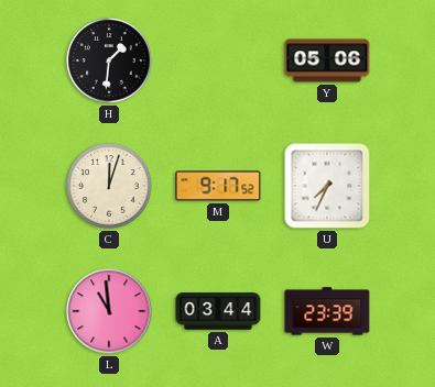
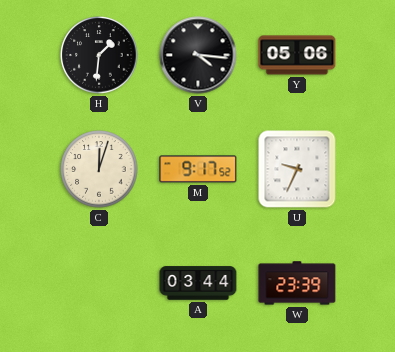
V: none -> 4:16 (198, 55)
U: 7:34 -> 9:34 (297, 169)
L: 10:59 -> none (109, 311)
